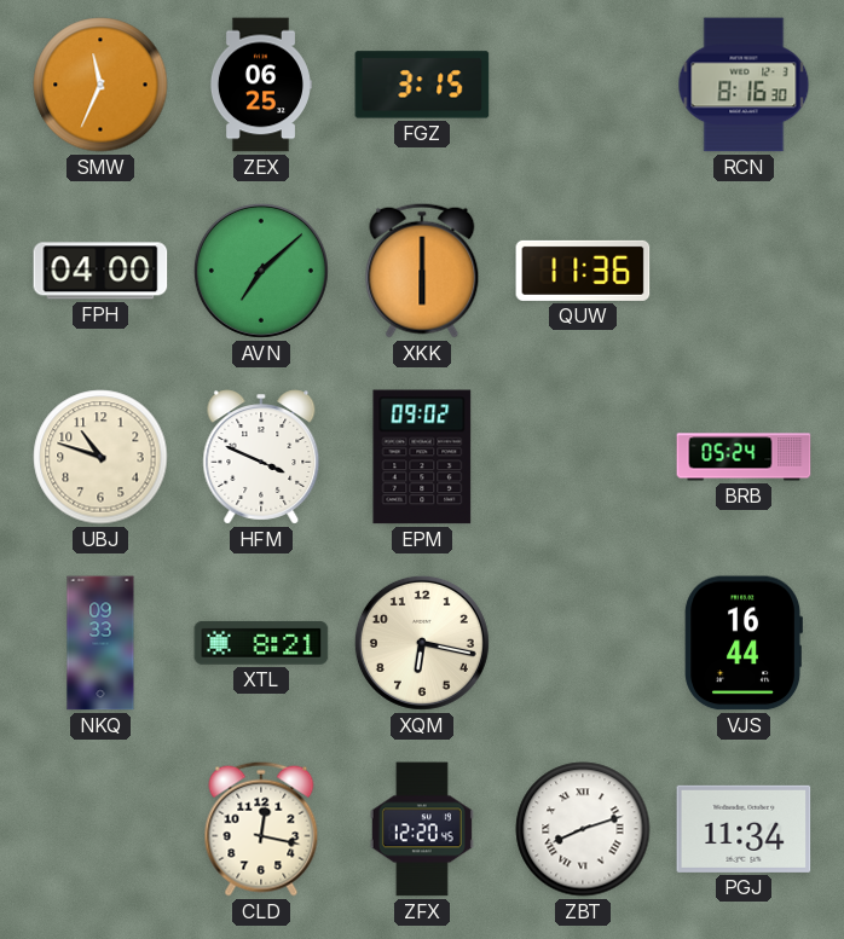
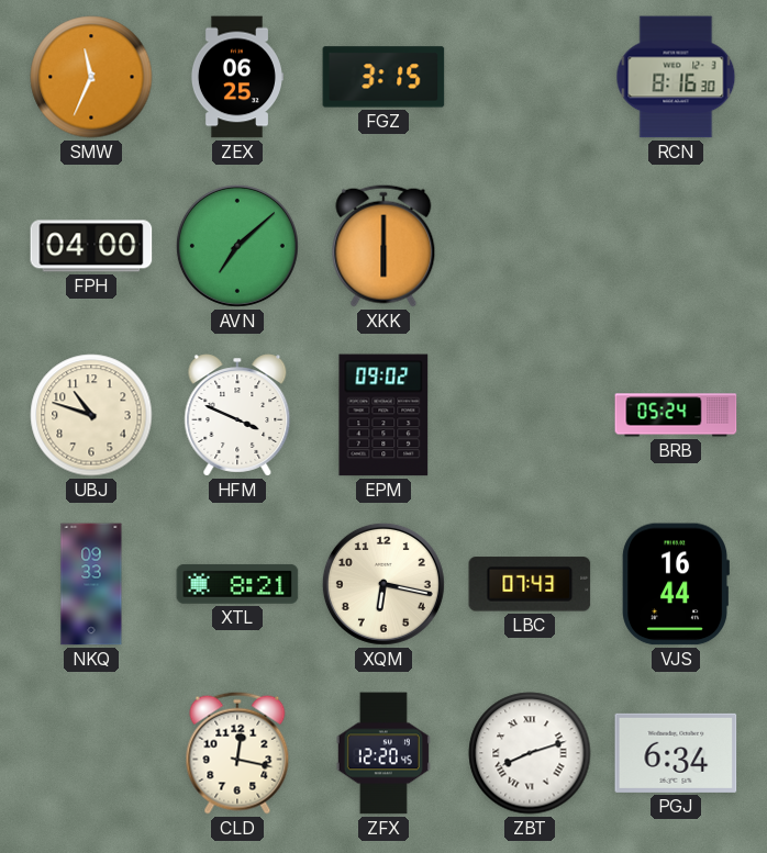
QUW: 11:36 -> none (583, 271)
LBC: none -> 07:43 (530, 584)
PGJ: 11:34 -> 6:34 (676, 753)
